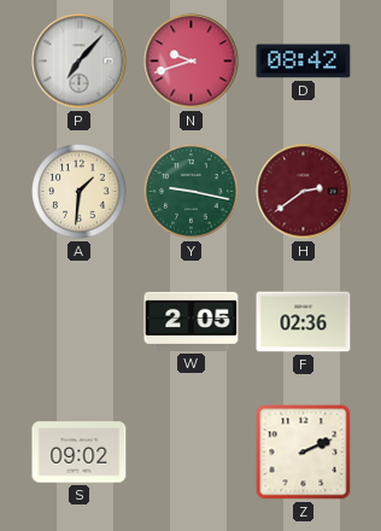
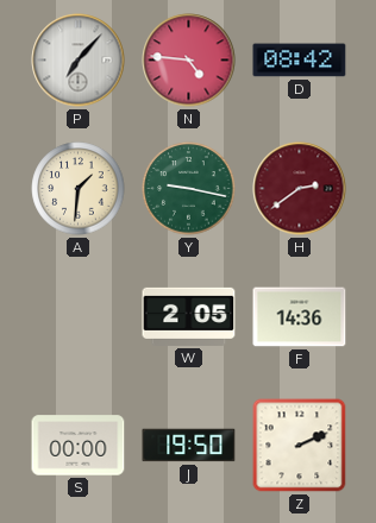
N: 9:42 -> 4:46 (189, 61)
F: 02:36 -> 14:36 (300, 317)
S: 09:02 -> 00:00 (79, 446)
J: none -> 19:50 (189, 446)
